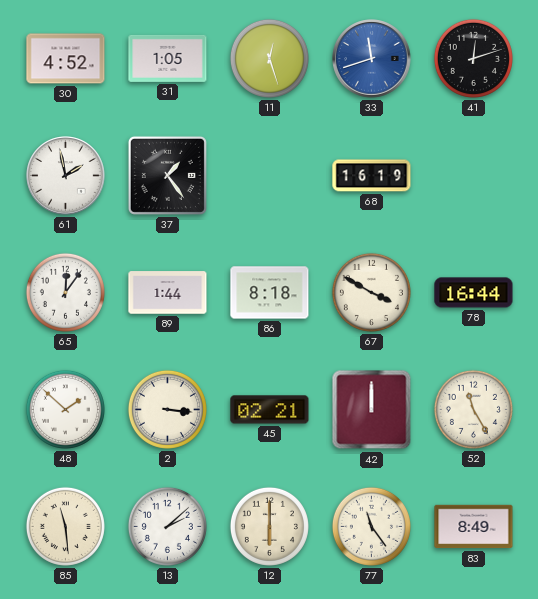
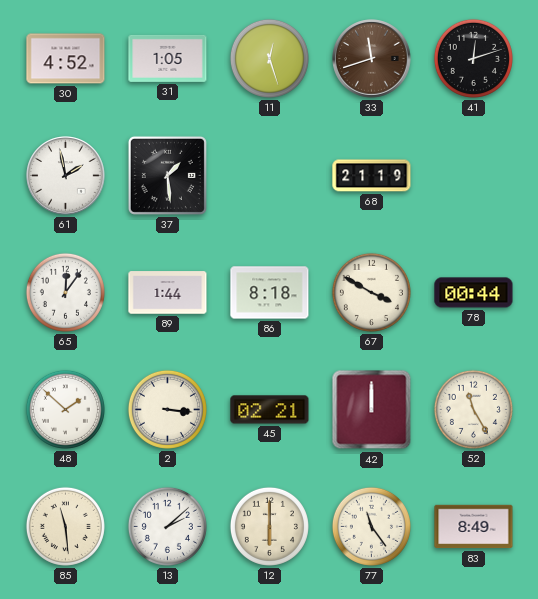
33 dial: blue -> brown (372, 59)
37: 1:24 -> 1:29 (167, 175)
68: 16:19 -> 21:19 (372, 176)
78: 16:44 -> 00:44 (474, 293)
